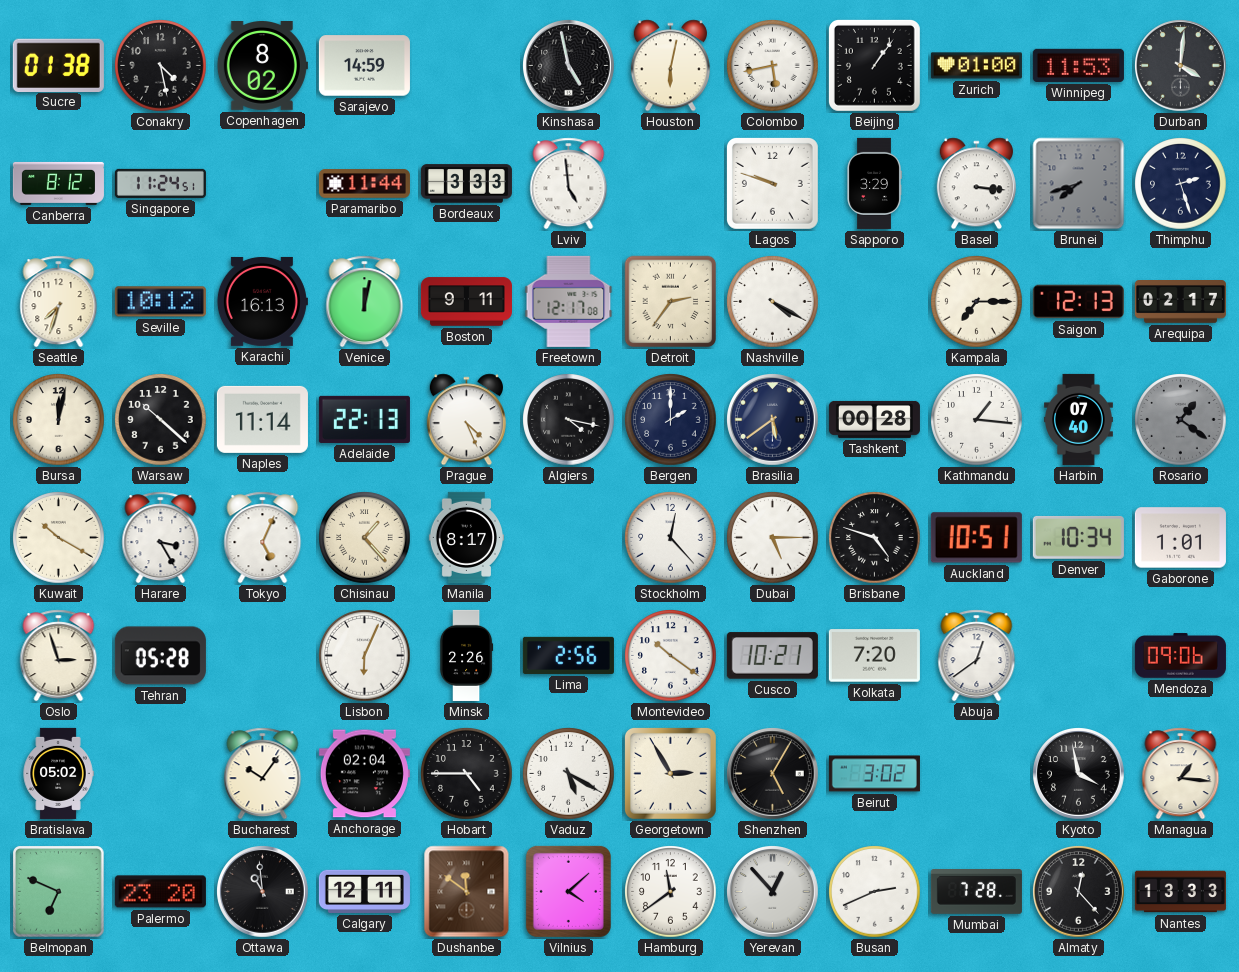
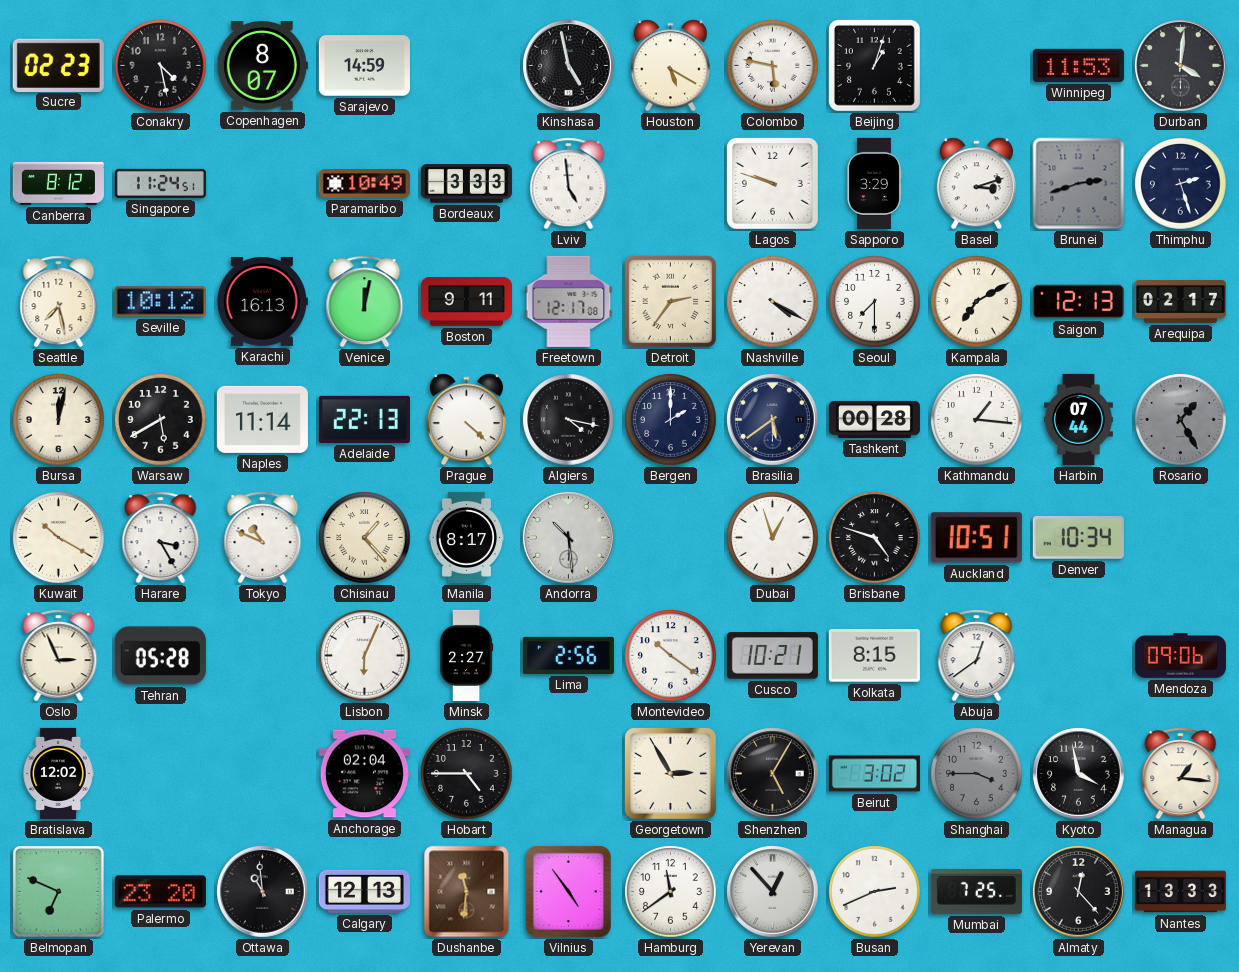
Sucre: 01:38 -> 02:23 (58, 65)
Copenhagen: 8:02 -> 8:07 (262, 66)
Houston: 6:02 -> 5:20 (670, 66)
Colombo: 5:43 -> 5:47 (773, 66)
Beijing: 1:06 -> 1:03 (874, 65)
Zurich: 01:00 -> none (976, 66)
Paramaribo: 11:44 -> 10:49 (364, 184)
Basel: 3:16 -> 3:12 (976, 184)
Brunei: 7:42 -> 2:42 (1079, 184)
Seattle: 7:33 -> 7:28 (59, 302)
Seoul: none -> 7:30 (875, 302)
Kampala: 7:15 -> 7:10 (977, 302)
Warsaw: 10:22 -> 5:40 (161, 420)
Prague: 4:26 -> 4:22 (466, 420)
Harbin: 07:40 -> 07:44 (1078, 419)
Rosario: 1:21 -> 1:25 (1181, 420)
Tokyo: 5:04 -> 10:49 (263, 538)
Andorra: none -> 10:29 (569, 538)
Stockholm: 12:23 -> none (671, 538)
Dubai: 5:15 -> 12:57 (773, 538)
Gaborone: 1:01 -> none (1180, 538)
Oslo: 2:57 -> 2:56 (59, 656)
Minsk: 2:26 -> 2:27 (466, 655)
Kolkata: 7:20 -> 8:15 (874, 656)
Bratislava: 05:02 -> 12:02 (58, 773)
Bucharest: 10:06 -> none (263, 774)
Vaduz: 5:20 -> none (569, 774)
Shanghai: none -> 3:45 (977, 774)
Calgary: 12:11 -> 12:13 (364, 891)
Dushanbe: 11:51 -> 11:31 (467, 892)
Vilnius: 4:08 -> 4:54 (568, 891)
Mumbai: 7:28 -> 7:25 (976, 892)
